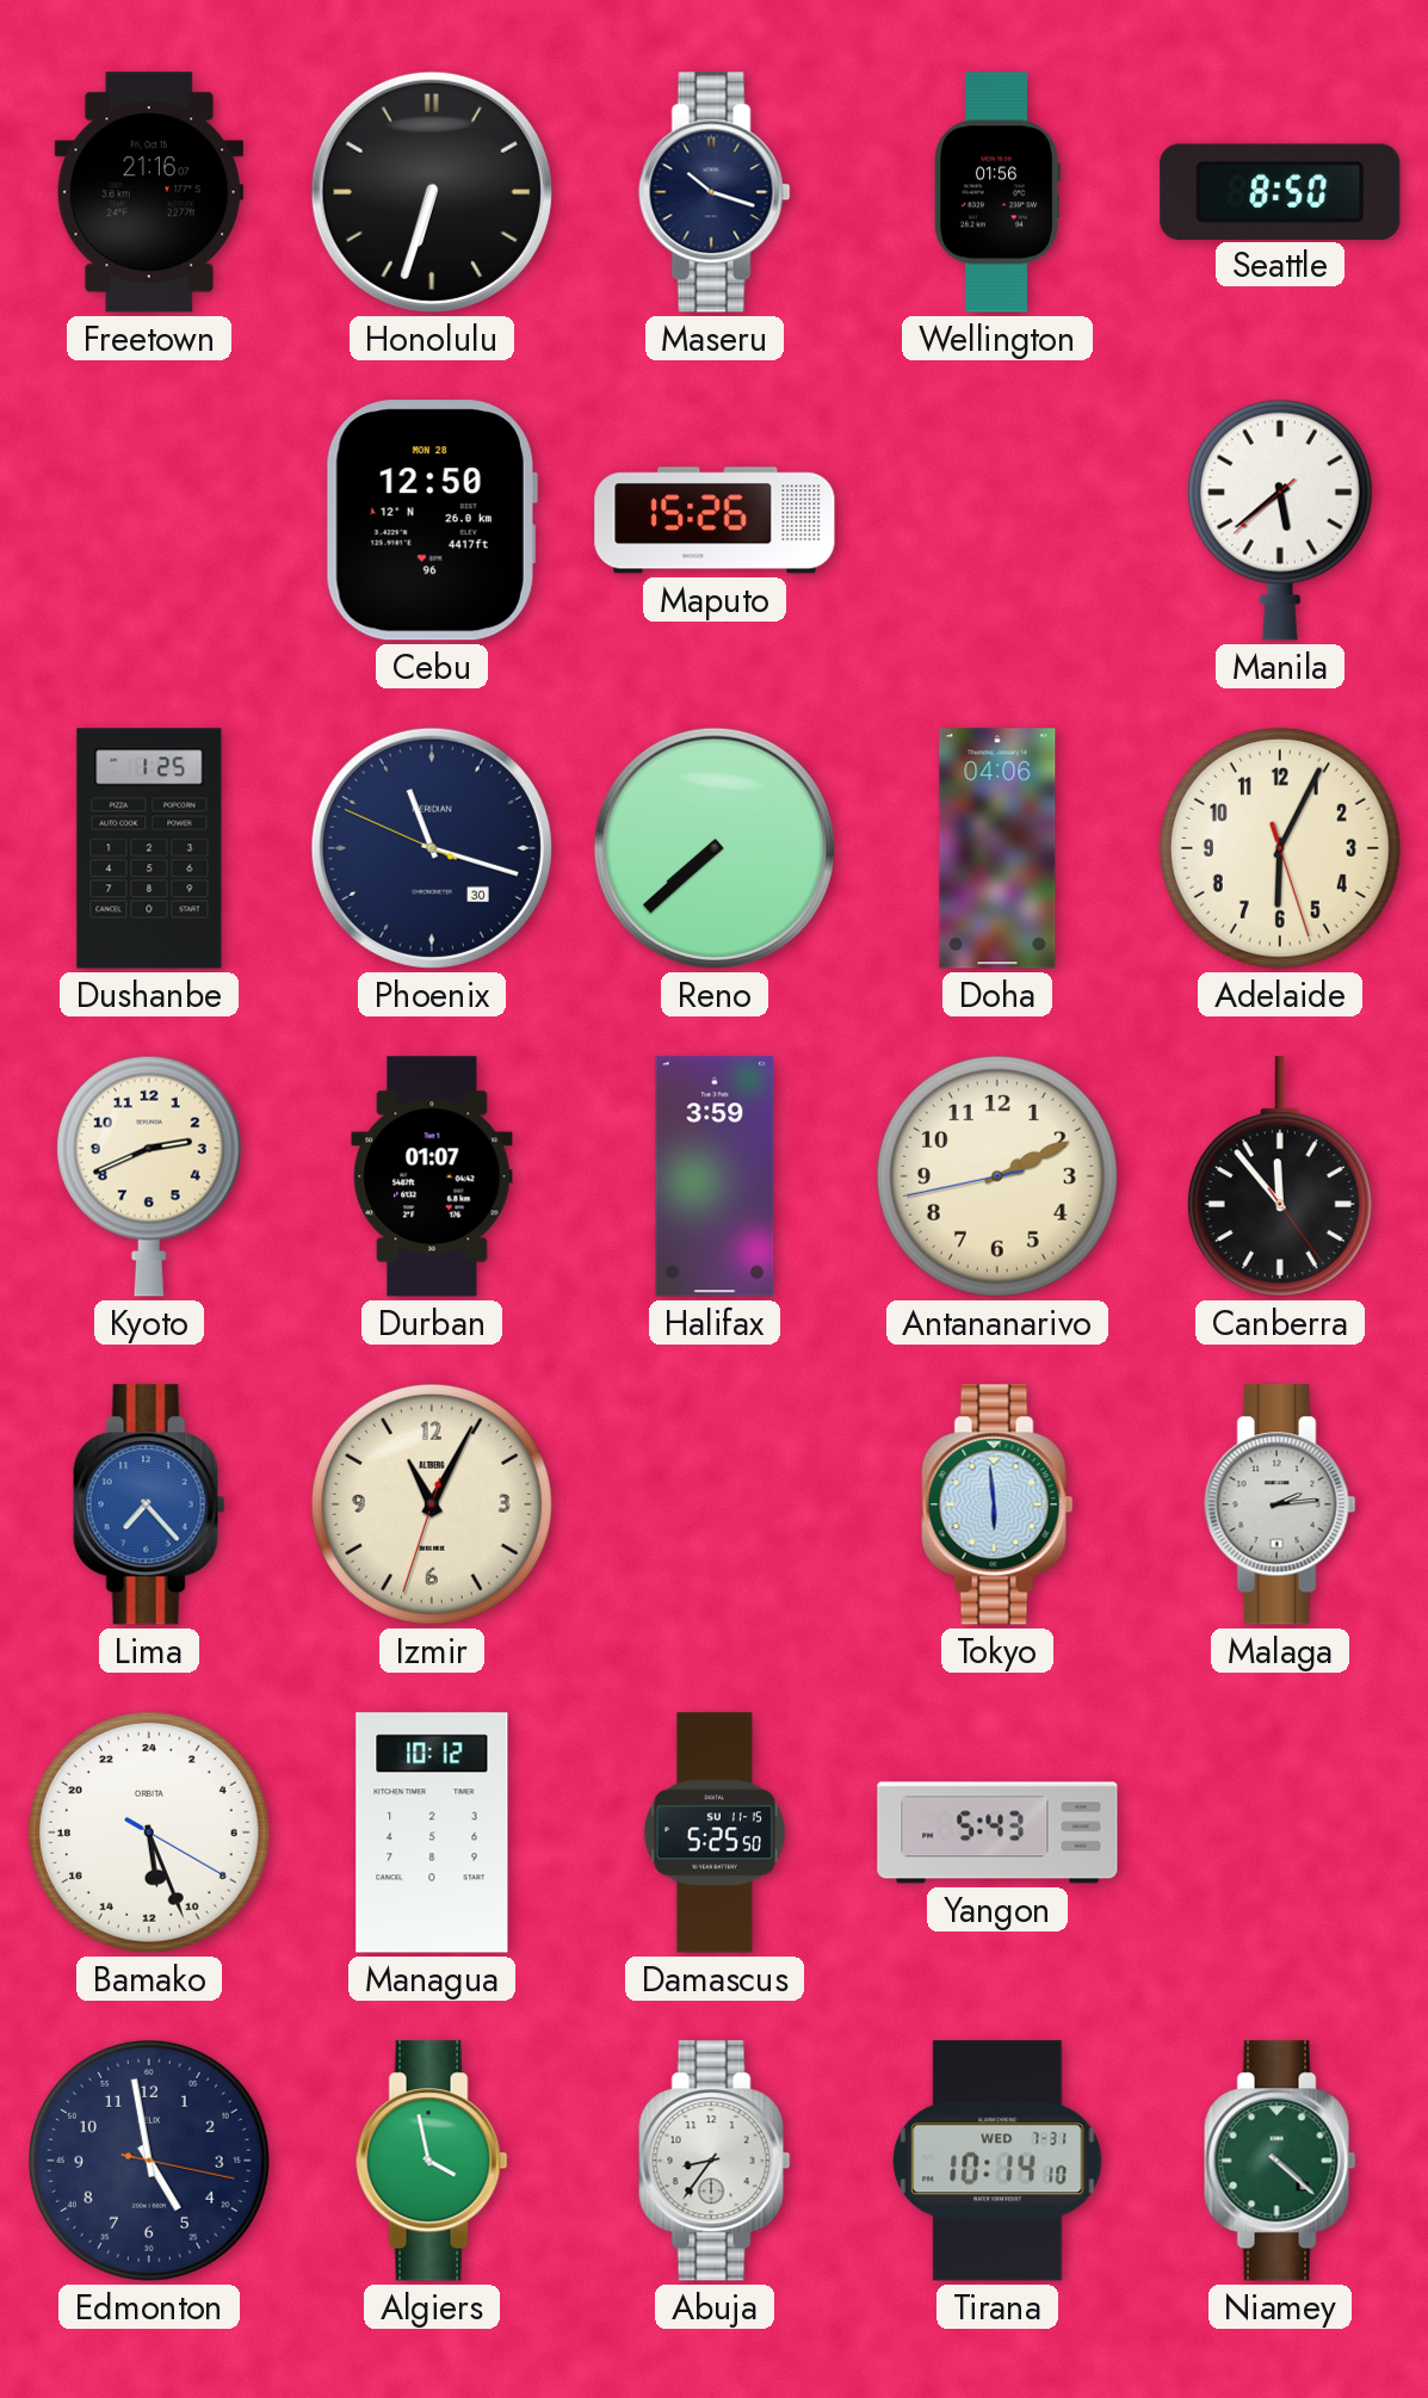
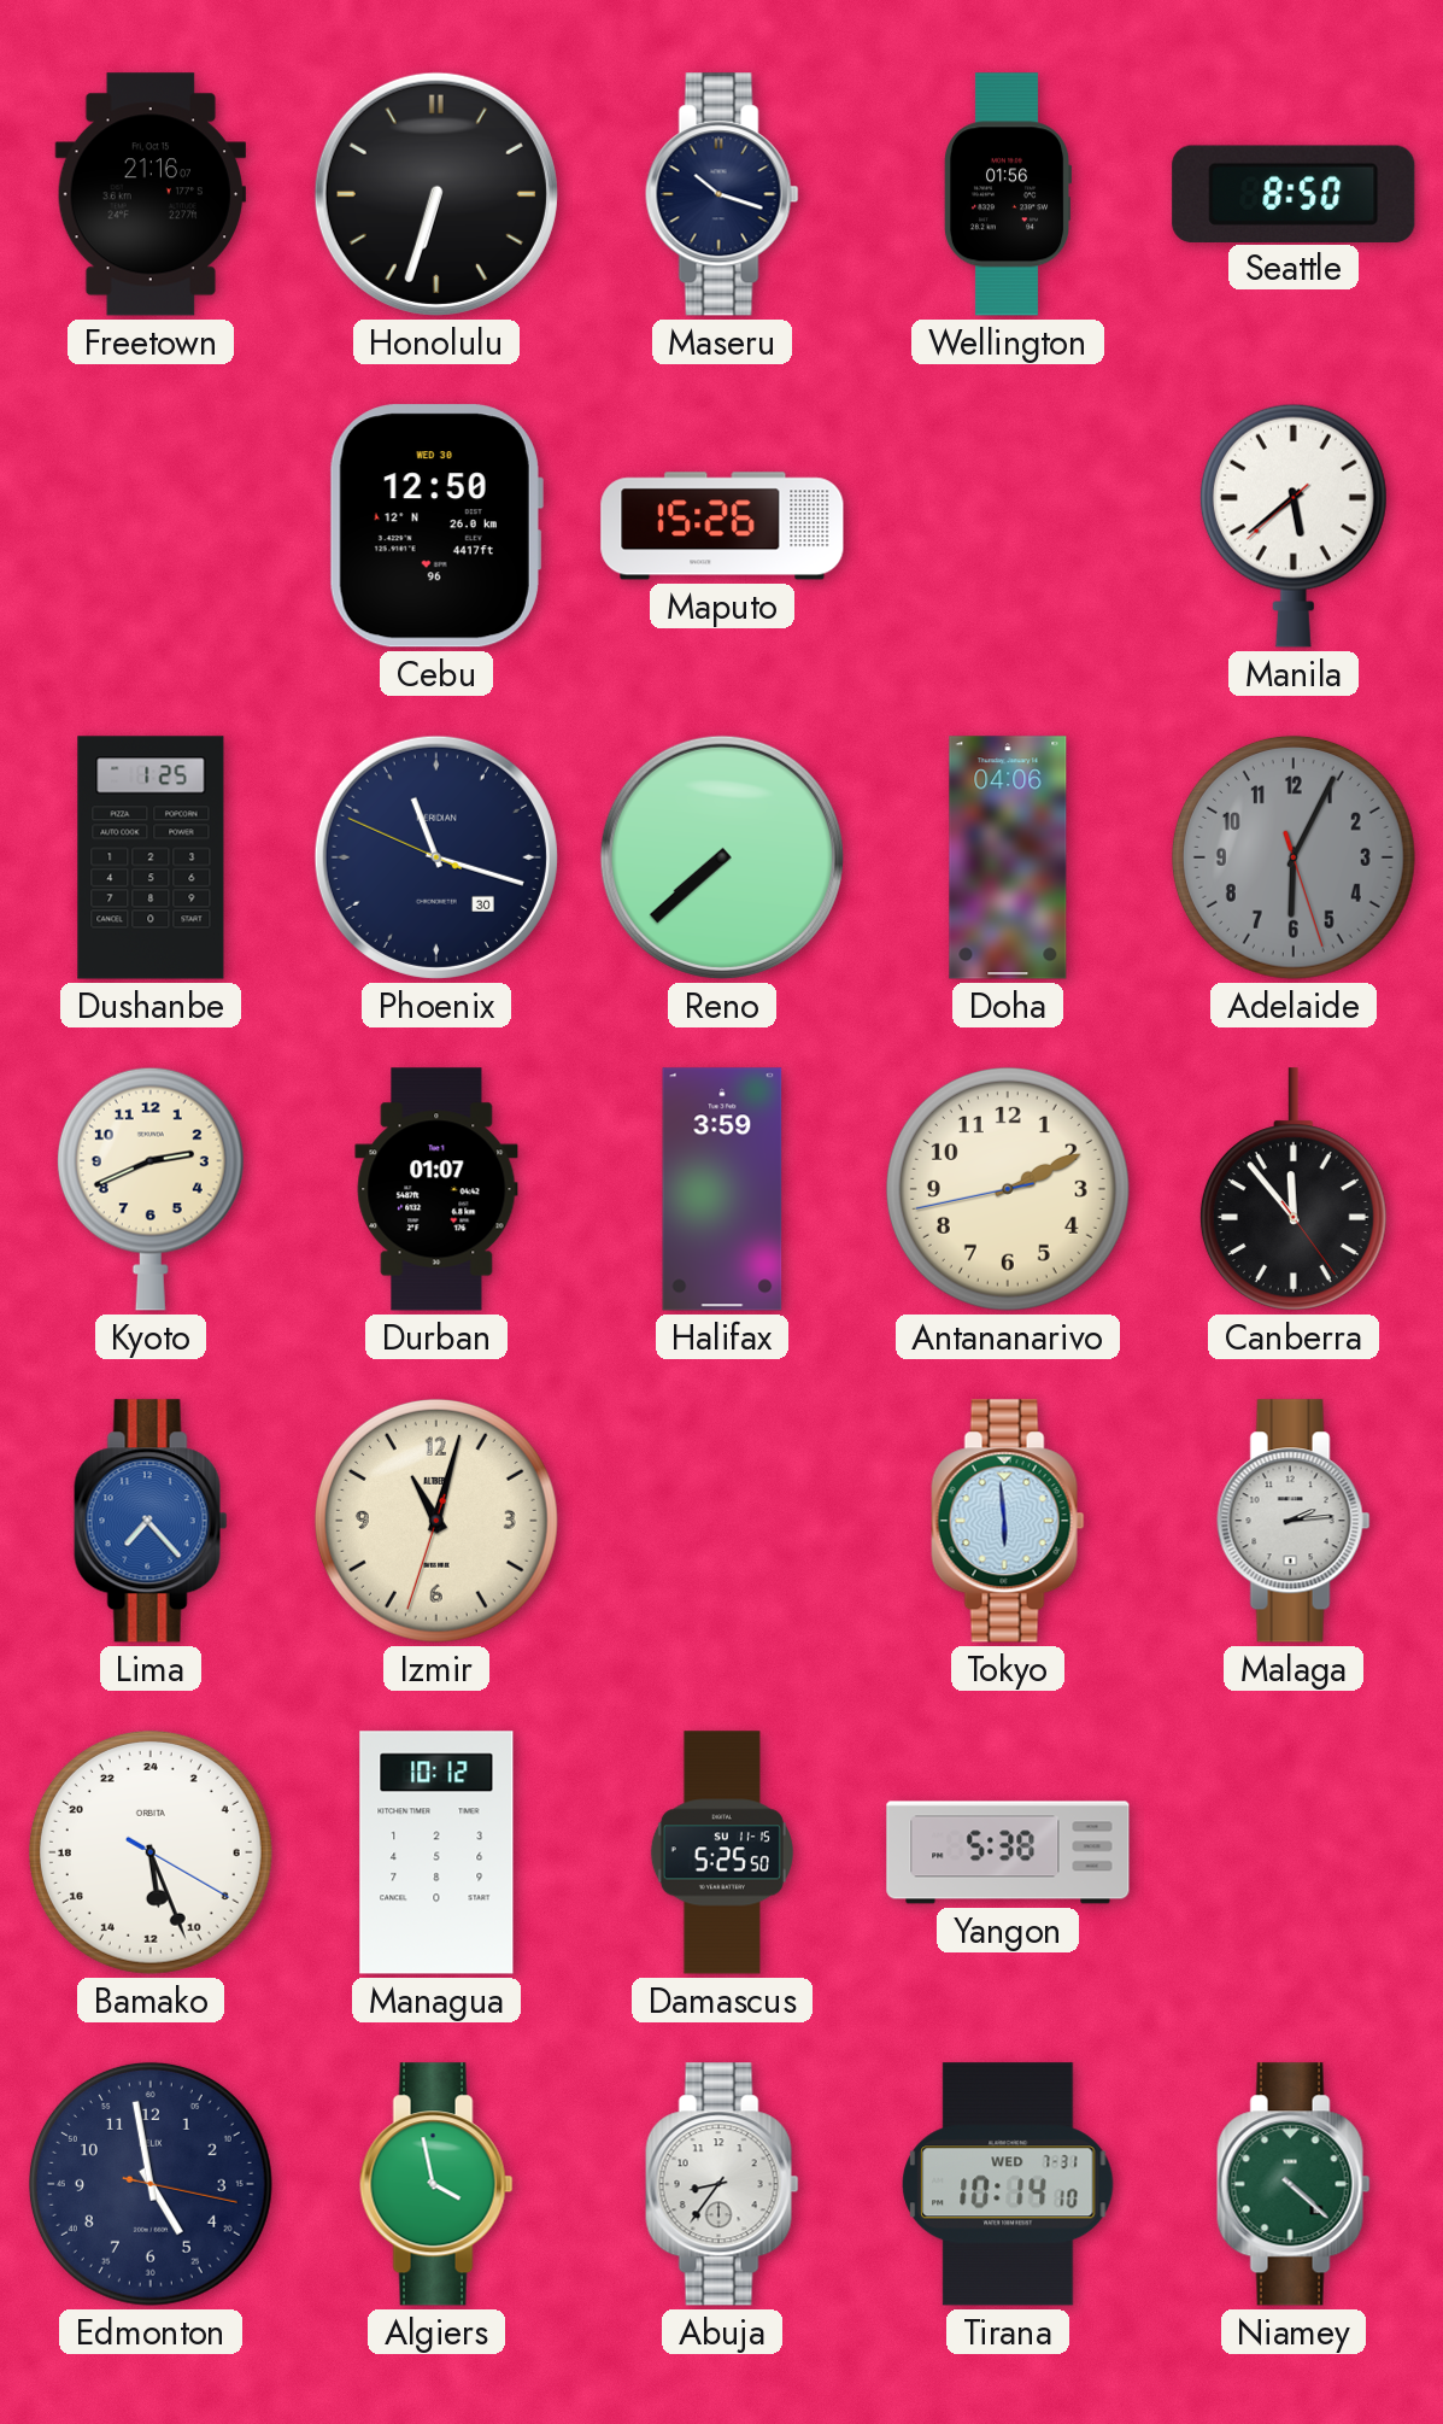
Cebu date: MON 28 -> WED 30 (435, 526)
Adelaide dial: cream -> grey (1294, 857)
Izmir: 11:04 -> 11:02 (436, 1521)
Yangon: 5:43 -> 5:38 (1008, 1852)
